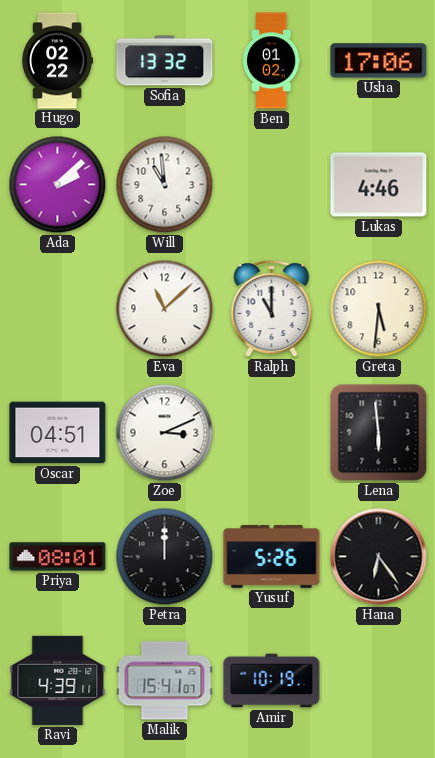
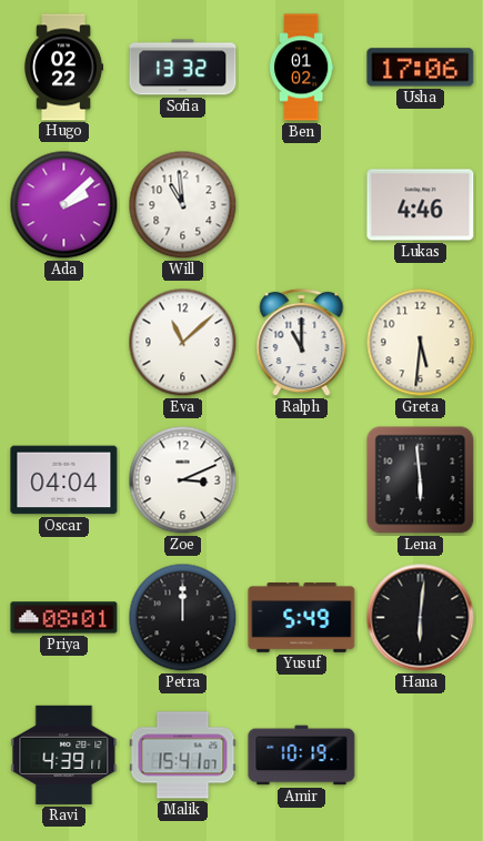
Oscar: 04:51 -> 04:04 (64, 480)
Yusuf: 5:26 -> 5:49 (302, 618)
Hana: 6:24 -> 6:01 (421, 618)
